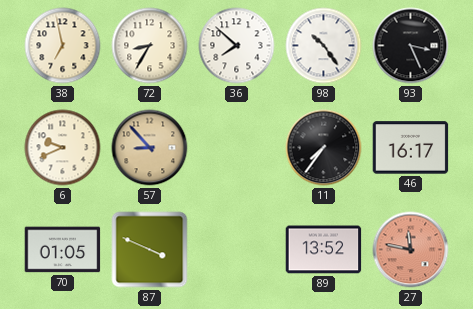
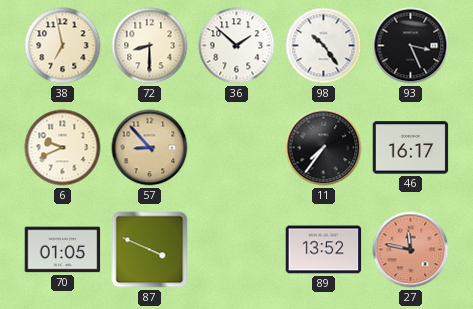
72: 8:35 -> 8:30 (150, 46)
36: 7:52 -> 1:52 (237, 46)
